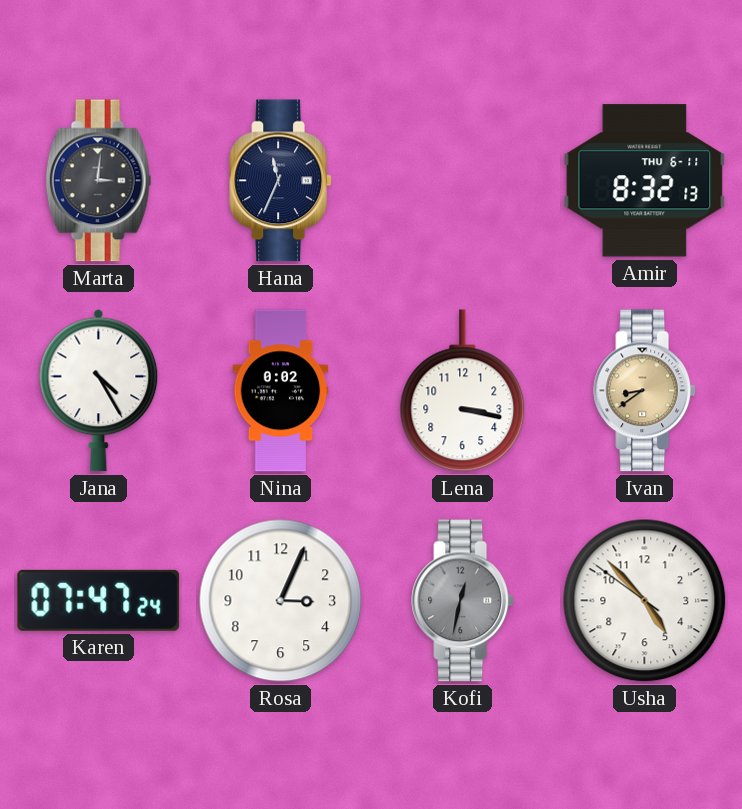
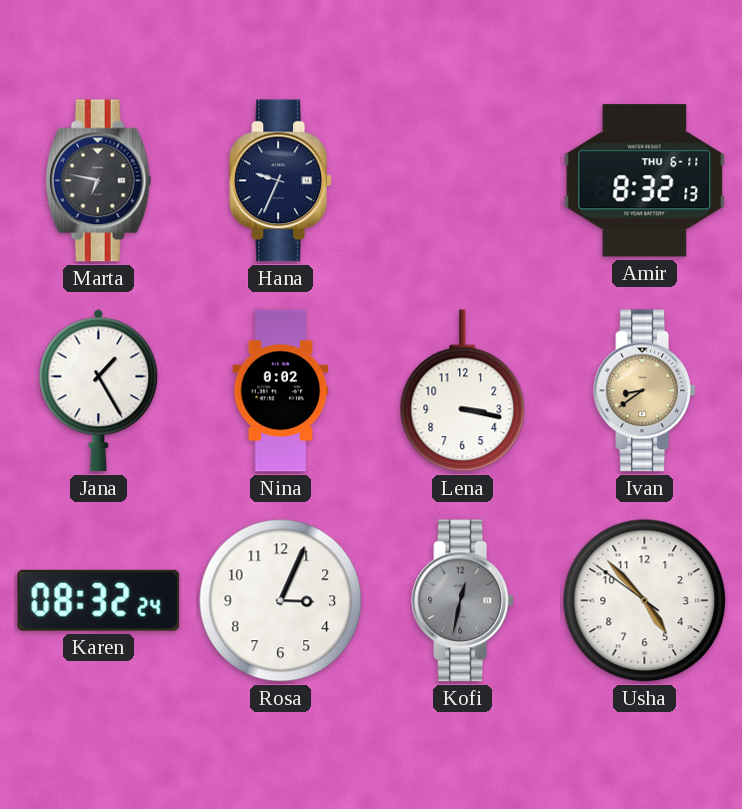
Marta: 3:01 -> 6:47 (99, 181)
Hana: 11:34 -> 9:34 (281, 181)
Jana: 4:25 -> 1:25 (99, 390)
Karen: 07:47 -> 08:32 (99, 600)
